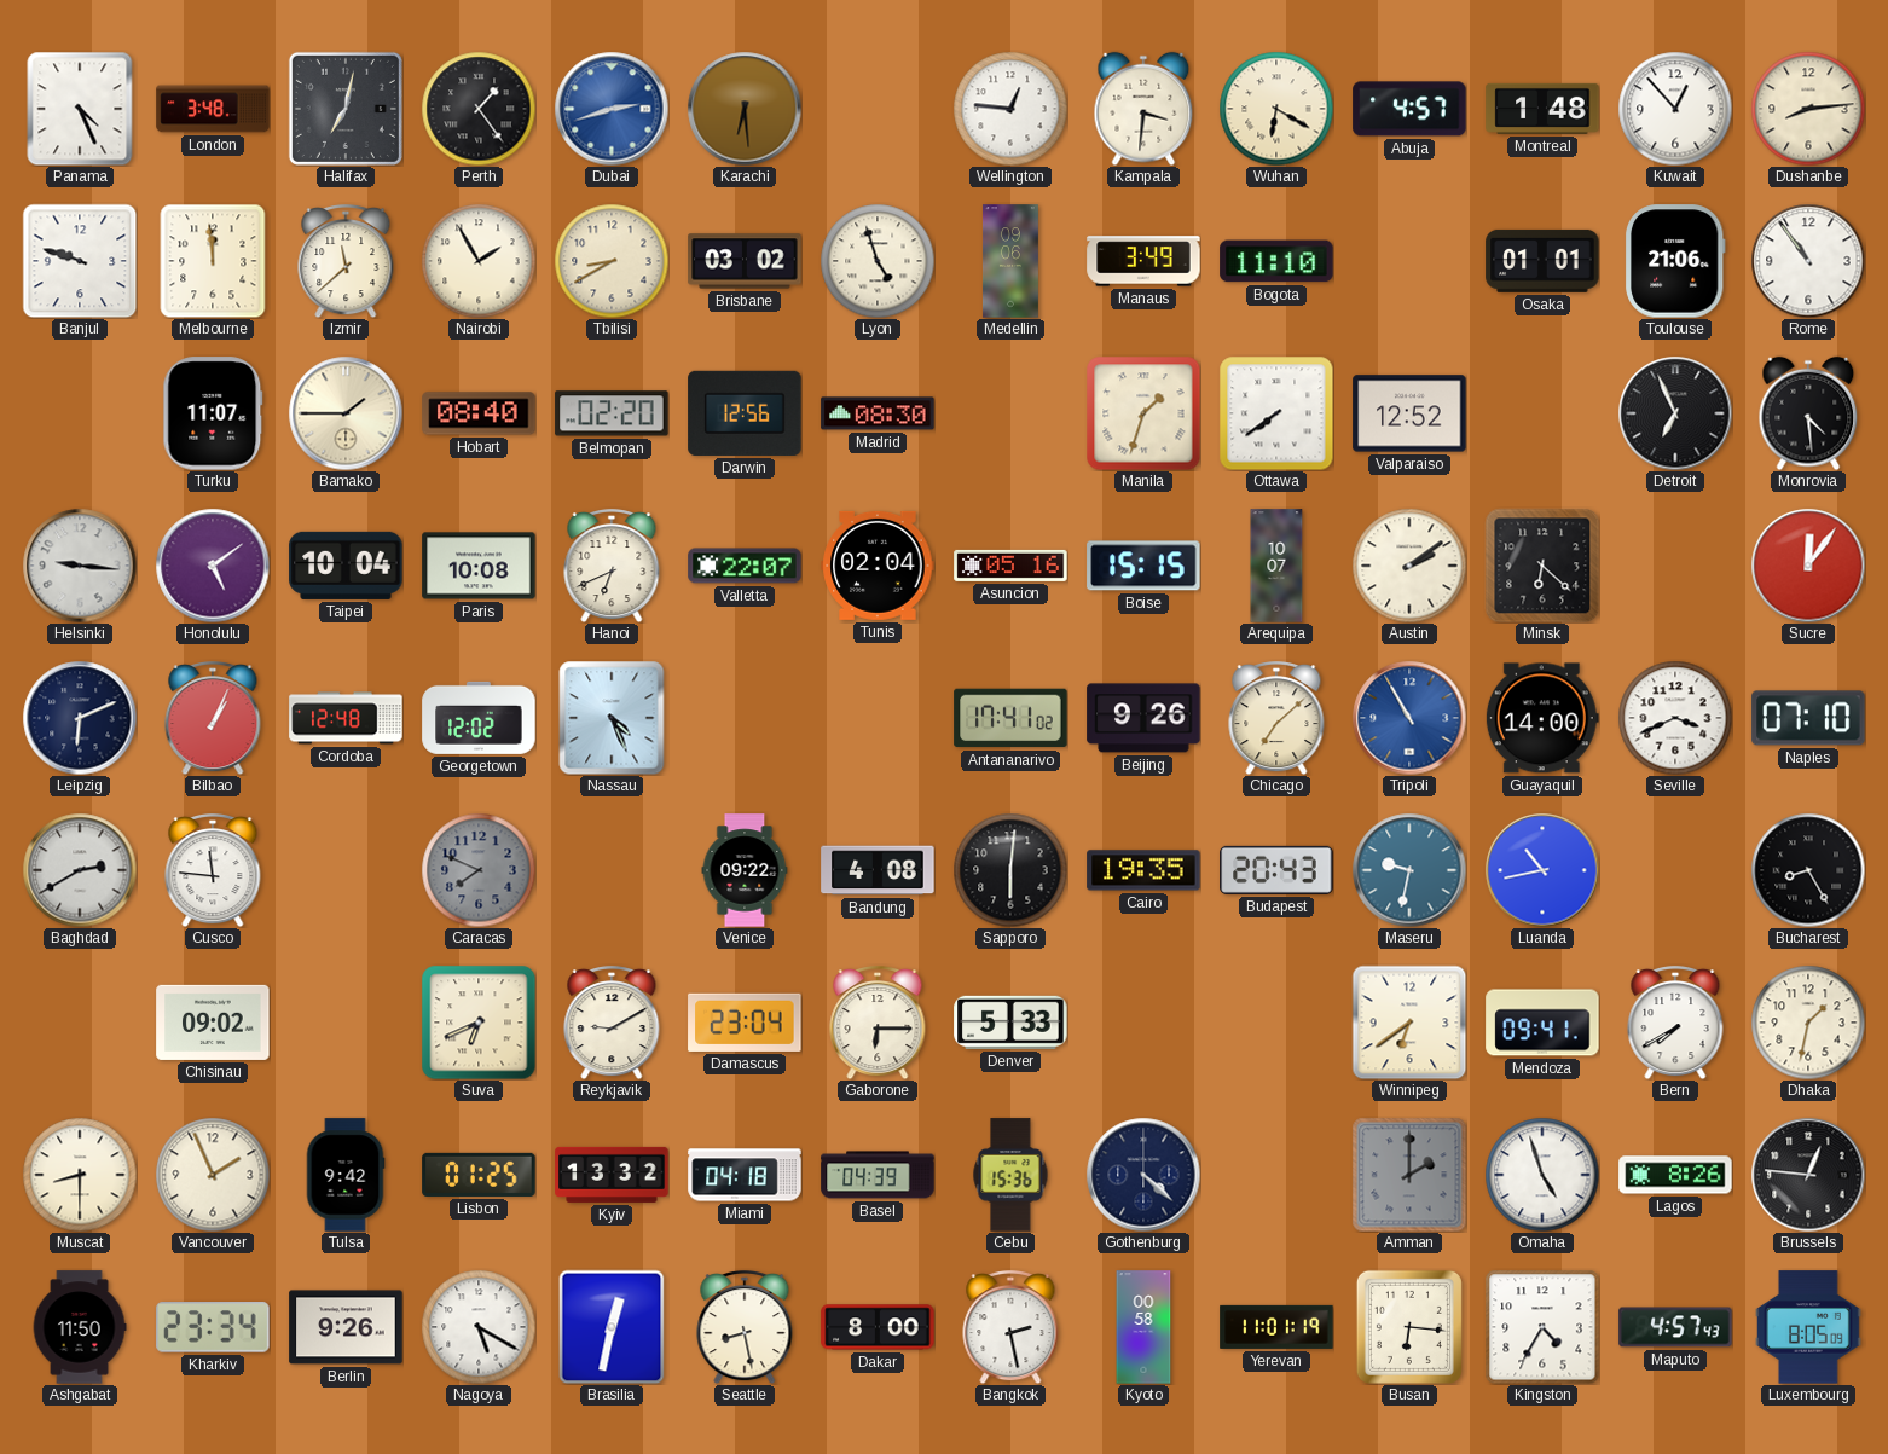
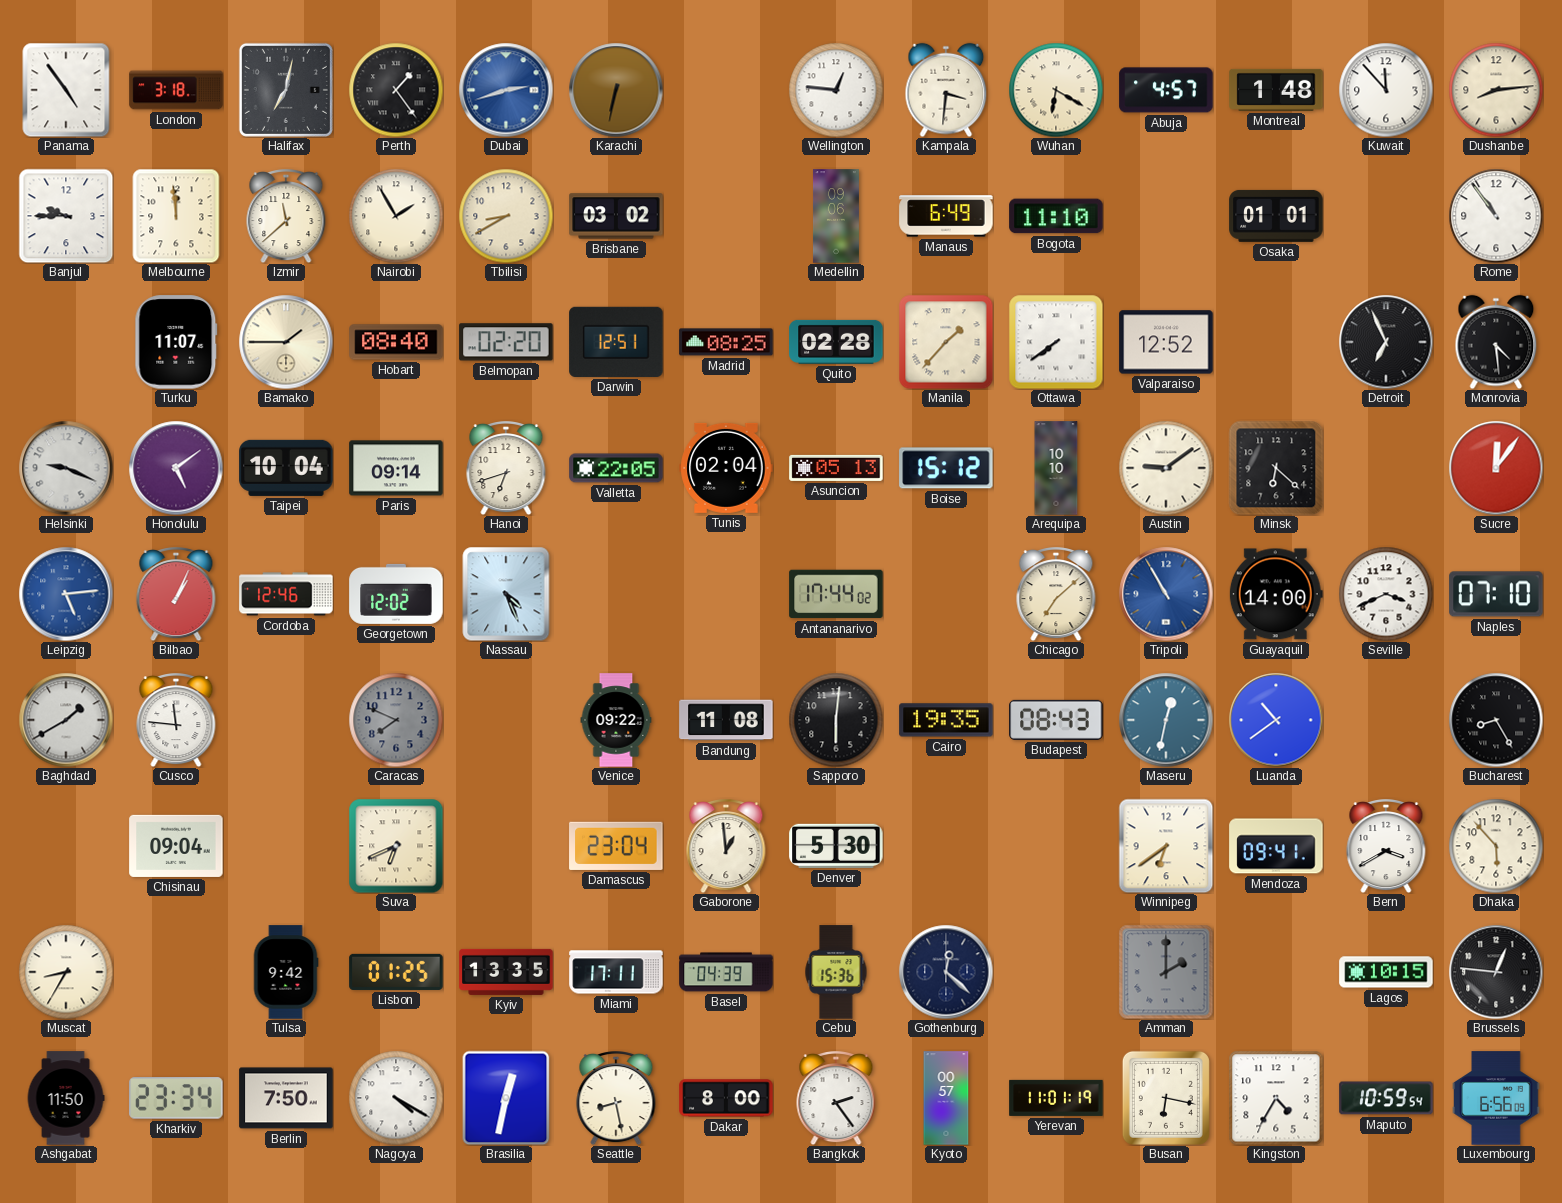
Panama: 4:26 -> 4:54 (66, 90)
London: 3:48 -> 3:18 (176, 90)
Karachi: 6:29 -> 6:32 (616, 90)
Kuwait: 12:53 -> 11:53 (1386, 90)
Banjul: 9:48 -> 9:45 (66, 216)
Lyon: 4:57 -> none (878, 261)
Manaus: 3:49 -> 6:49 (946, 216)
Toulouse: 21:06 -> none (1675, 261)
Darwin: 12:56 -> 12:51 (616, 342)
Madrid: 08:30 -> 08:25 (726, 342)
Quito: none -> 02:28 (836, 342)
Manila: 1:33 -> 1:37 (946, 342)
Helsinki: 9:16 -> 9:19 (66, 468)
Paris: 10:08 -> 09:14 (396, 468)
Hanoi: 6:41 -> 6:42 (506, 469)
Valletta: 22:07 -> 22:05 (616, 468)
Asuncion: 05:16 -> 05:13 (836, 468)
Boise: 15:15 -> 15:12 (946, 468)
Arequipa: 10:07 -> 10:10 (1056, 468)
Austin: 2:09 -> 9:09 (1166, 468)
Leipzig: 6:11 -> 5:14 (66, 594)
Leipzig dial: navy -> blue (66, 594)
Cordoba: 12:48 -> 12:46 (286, 594)
Antananarivo: 17:41 -> 17:44 (836, 594)
Beijing: 9:26 -> none (1143, 718)
Baghdad: 2:40 -> 1:40 (66, 720)
Bandung: 4:08 -> 11:08 (726, 720)
Budapest: 20:43 -> 08:43 (1056, 720)
Maseru: 9:32 -> 12:32 (1166, 720)
Luanda: 10:43 -> 10:39 (1276, 720)
Chisinau: 09:02 -> 09:04 (176, 846)
Reykjavik: 9:10 -> none (612, 1024)
Gaborone: 6:15 -> 12:59 (726, 847)
Denver: 5:33 -> 5:30 (836, 846)
Bern: 7:40 -> 3:40 (1386, 847)
Dhaka: 1:32 -> 5:53 (1496, 846)
Muscat: 8:30 -> 8:35 (66, 972)
Vancouver: 1:56 -> none (213, 1175)
Kyiv: 13:32 -> 13:35 (506, 972)
Miami: 04:18 -> 17:11 (616, 972)
Gothenburg: 4:22 -> 12:22 (946, 972)
Omaha: 4:57 -> none (1542, 1175)
Lagos: 8:26 -> 10:15 (1386, 972)
Berlin: 9:26 -> 7:50 (286, 1098)
Nagoya: 5:20 -> 4:20 (396, 1098)
Bangkok: 2:28 -> 2:24 (836, 1099)
Kyoto: 00:58 -> 00:57 (946, 1098)
Busan: 6:16 -> 6:17 (1166, 1098)
Maputo: 4:57 -> 10:59 (1386, 1098)
Luxembourg: 8:05 -> 6:56 (1497, 1098)
